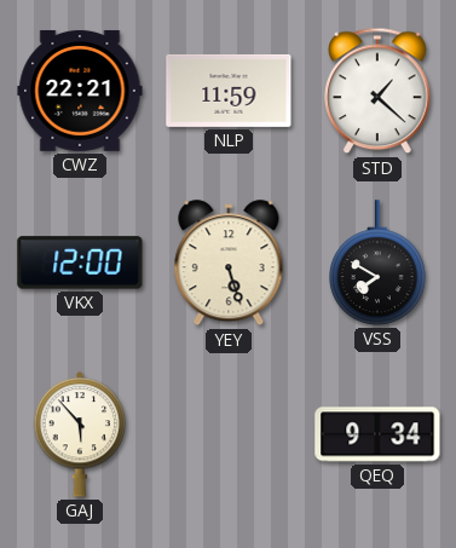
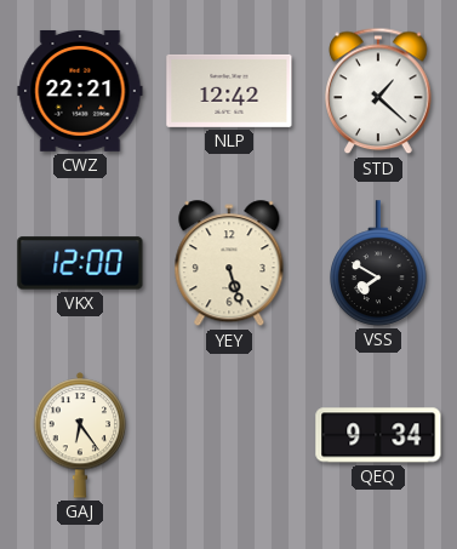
NLP: 11:59 -> 12:42 (229, 91)
GAJ: 5:53 -> 6:24 (80, 435)
